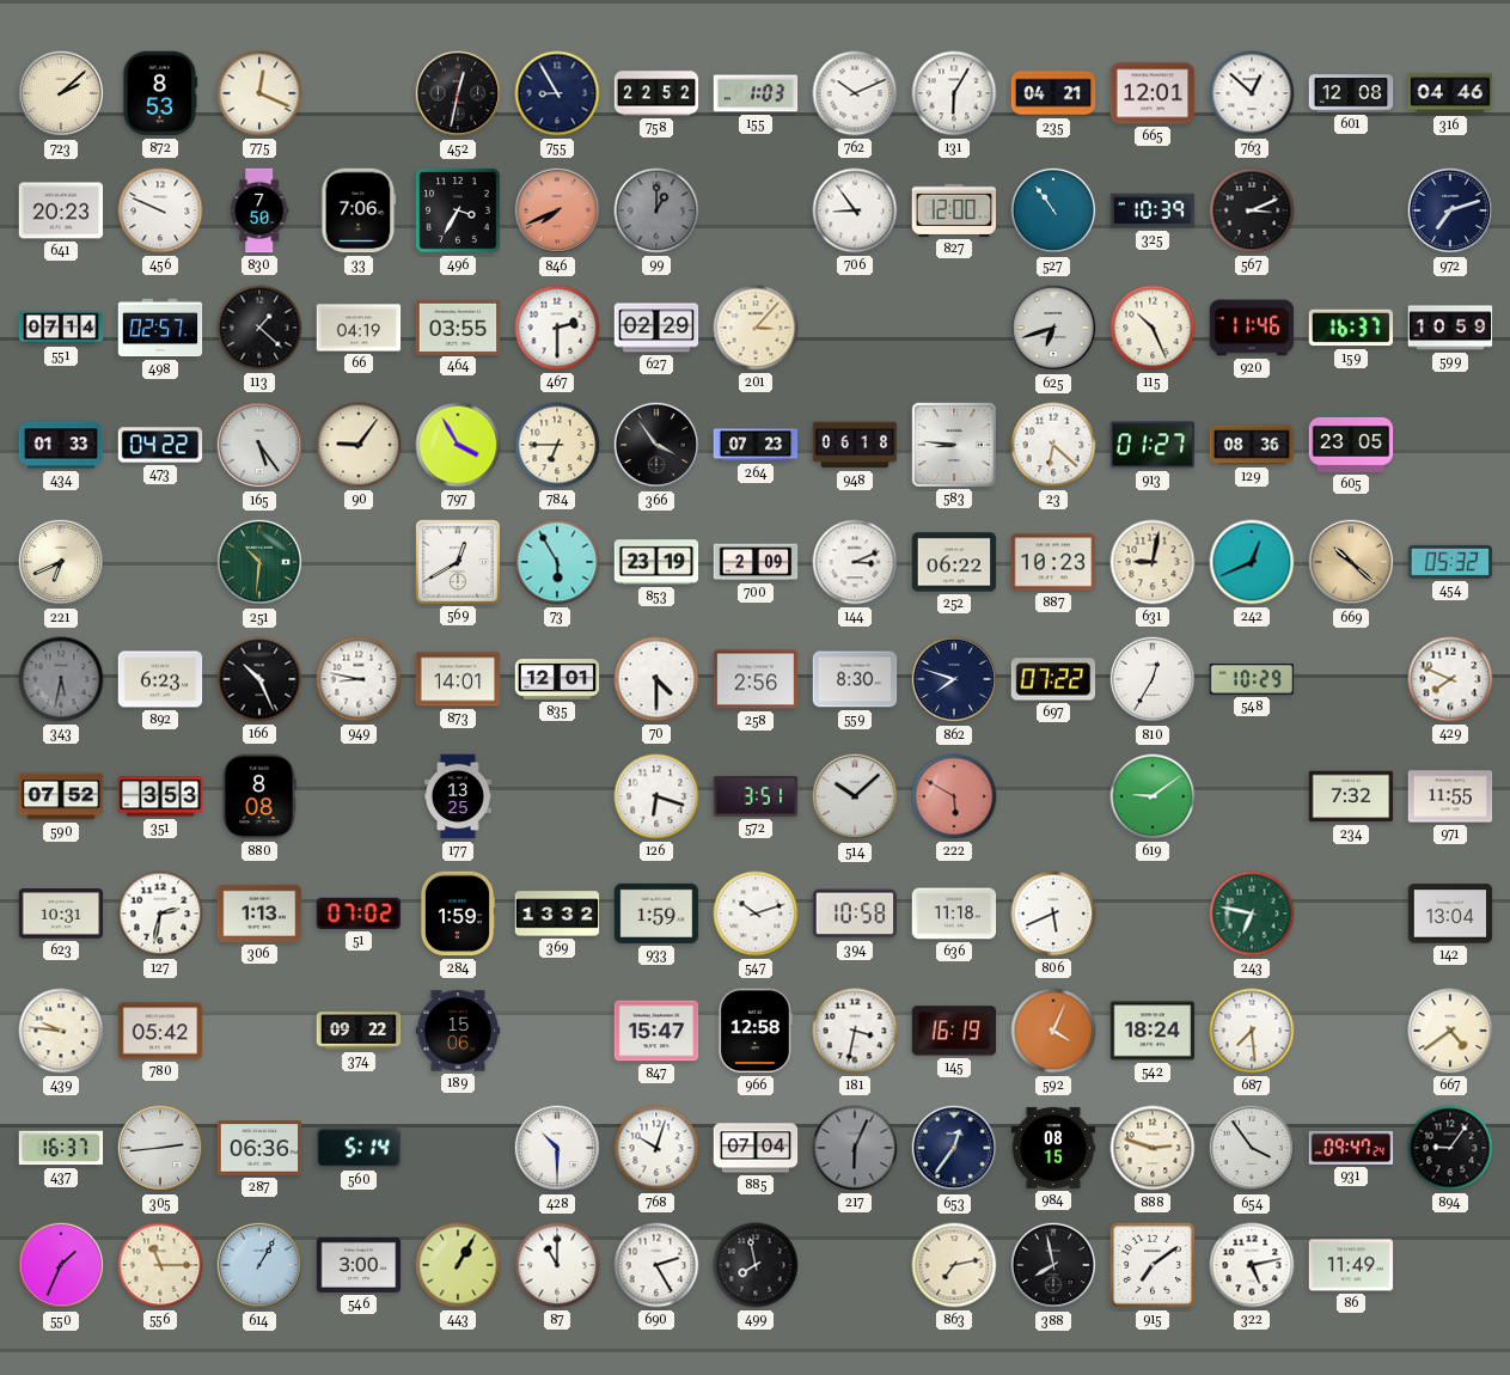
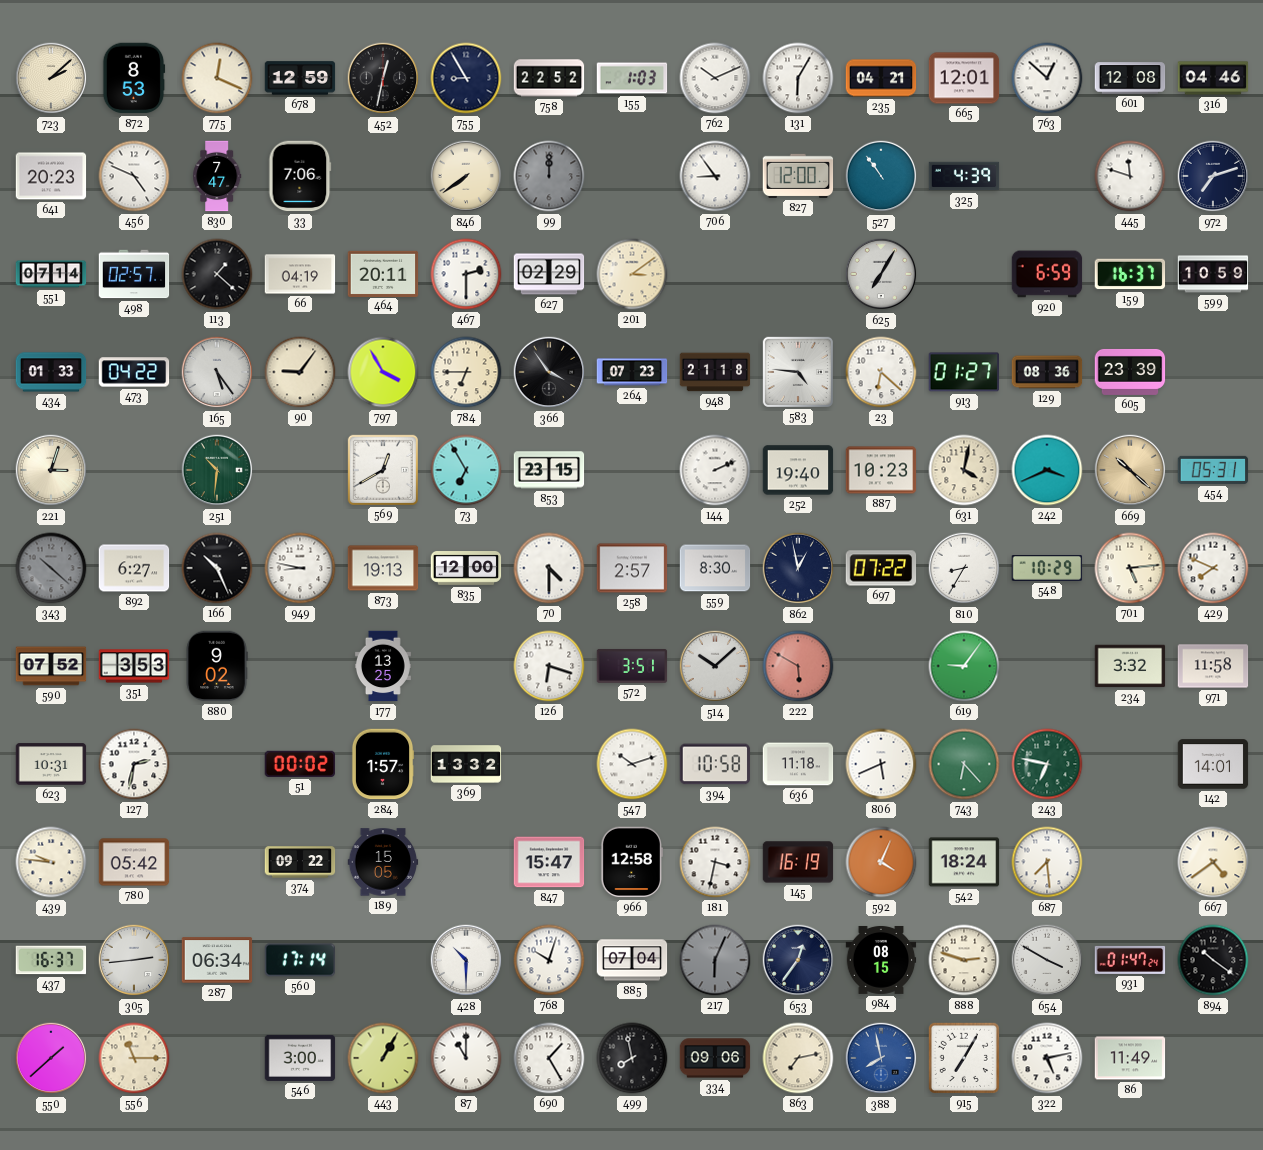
678: none -> 12:59 (300, 78)
456: 9:49 -> 4:49 (134, 176)
830: 7:50 -> 7:47 (217, 176)
496: 3:35 -> none (458, 210)
846: 7:41 -> 7:39 (466, 176)
846 dial: salmon -> cream (466, 176)
99: 1:00 -> 12:00 (549, 176)
325: 10:39 -> 4:39 (964, 176)
567: 3:11 -> none (1252, 210)
445: none -> 11:48 (1130, 176)
464: 03:55 -> 20:11 (383, 273)
201: 3:07 -> 3:09 (632, 274)
625: 6:42 -> 7:05 (881, 274)
115: 10:26 -> none (1153, 328)
920: 11:46 -> 6:59 (1047, 274)
948: 06:18 -> 21:18 (715, 372)
583: 8:46 -> 4:46 (797, 371)
605: 23:05 -> 23:39 (1130, 372)
221: 6:41 -> 3:03 (51, 470)
73: 5:55 -> 6:55 (466, 470)
853: 23:19 -> 23:15 (549, 470)
700: 2:09 -> none (756, 562)
144: 3:11 -> 2:11 (715, 470)
252: 06:22 -> 19:40 (798, 470)
631: 9:02 -> 4:02 (964, 470)
242: 12:41 -> 3:41 (1047, 470)
454: 05:32 -> 05:31 (1213, 470)
343: 5:32 -> 10:22 (51, 568)
892: 6:23 -> 6:27 (134, 568)
873: 14:01 -> 19:13 (383, 568)
835: 12:01 -> 12:00 (466, 569)
258: 2:56 -> 2:57 (632, 568)
862: 7:48 -> 12:58 (798, 568)
810: 12:35 -> 8:35 (964, 568)
701: none -> 5:14 (1130, 568)
880: 8:08 -> 9:02 (217, 666)
619: 9:09 -> 9:06 (964, 666)
234: 7:32 -> 3:32 (1130, 666)
971: 11:55 -> 11:58 (1213, 666)
306: 1:13 -> none (259, 913)
51: 07:02 -> 00:02 (299, 764)
284: 1:59 -> 1:57 (383, 764)
933: 1:59 -> none (656, 913)
743: none -> 6:23 (964, 764)
142: 13:04 -> 14:01 (1213, 764)
189: 15:06 -> 15:05 (383, 862)
287: 06:36 -> 06:34 (217, 960)
560: 5:14 -> 17:14 (299, 960)
654: 3:54 -> 3:50 (1047, 960)
931: 09:47 -> 01:47 (1130, 960)
894: 9:06 -> 10:21 (1213, 960)
550: 1:34 -> 1:38 (51, 1058)
614: 1:05 -> none (259, 1265)
690: 2:25 -> 1:25 (549, 1058)
334: none -> 09:06 (715, 1058)
388 dial: black -> blue (881, 1058)
915: 7:09 -> 7:05 (964, 1058)
